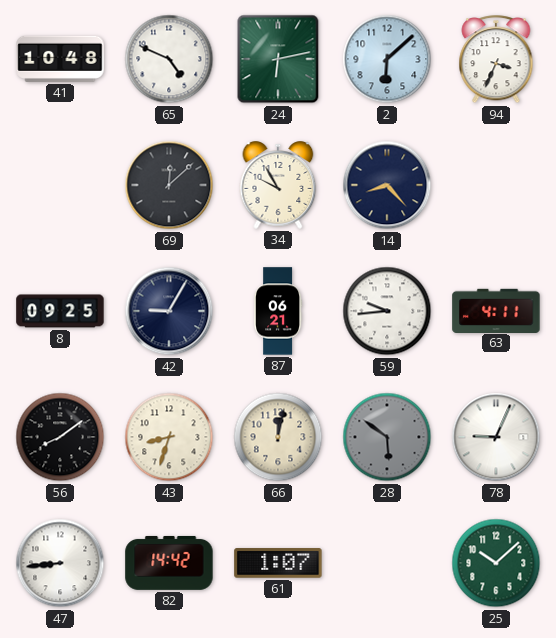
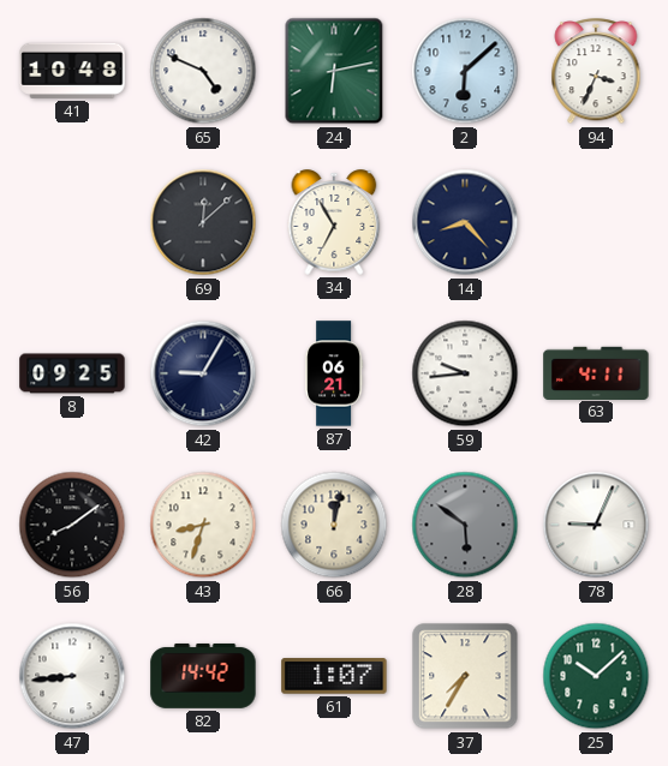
34: 9:55 -> 6:55 (334, 222)
37: none -> 7:35 (465, 676)
